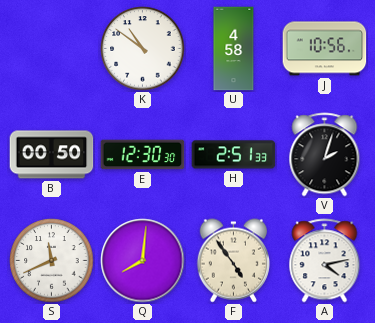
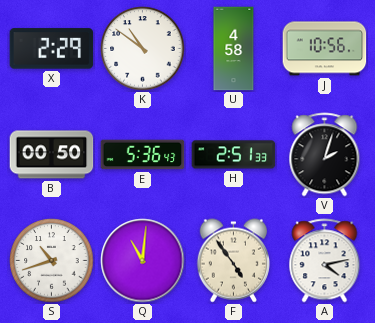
X: none -> 2:29 (52, 49)
E: 12:30 -> 5:36 (143, 155)
S: 11:41 -> 10:42 (52, 261)
Q: 8:01 -> 11:01 (143, 261)
